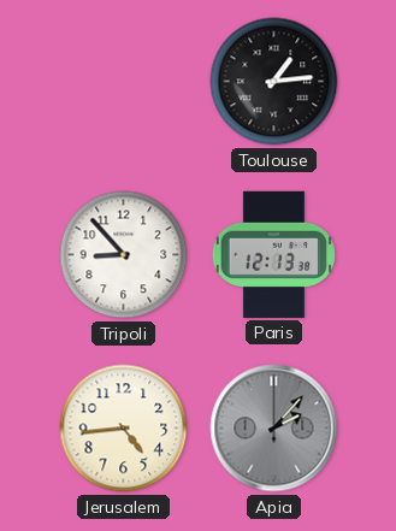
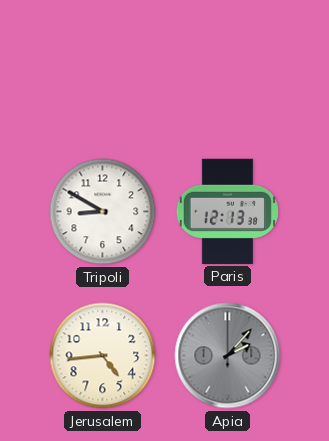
Toulouse: 1:14 -> none (274, 82)
Tripoli: 8:53 -> 8:50 (103, 212)
